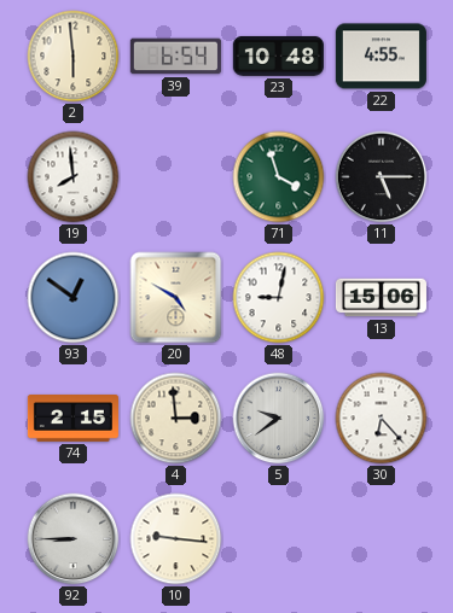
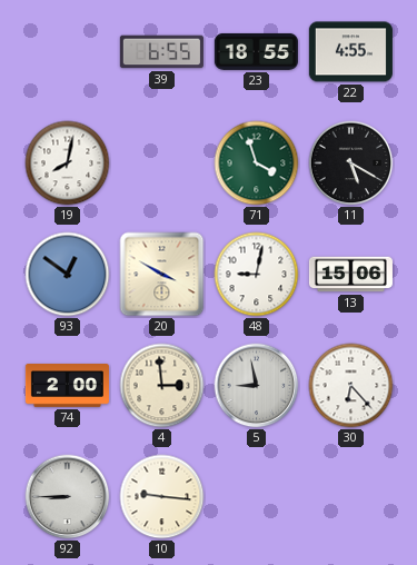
2: 5:59 -> none (74, 57)
39: 6:54 -> 6:55 (161, 52)
23: 10:48 -> 18:55 (256, 51)
19: 7:59 -> 8:02 (68, 163)
11: 5:15 -> 5:20 (351, 163)
20: 4:50 -> 3:50 (162, 275)
74: 2:15 -> 2:00 (67, 386)
5: 9:39 -> 8:58 (257, 386)
